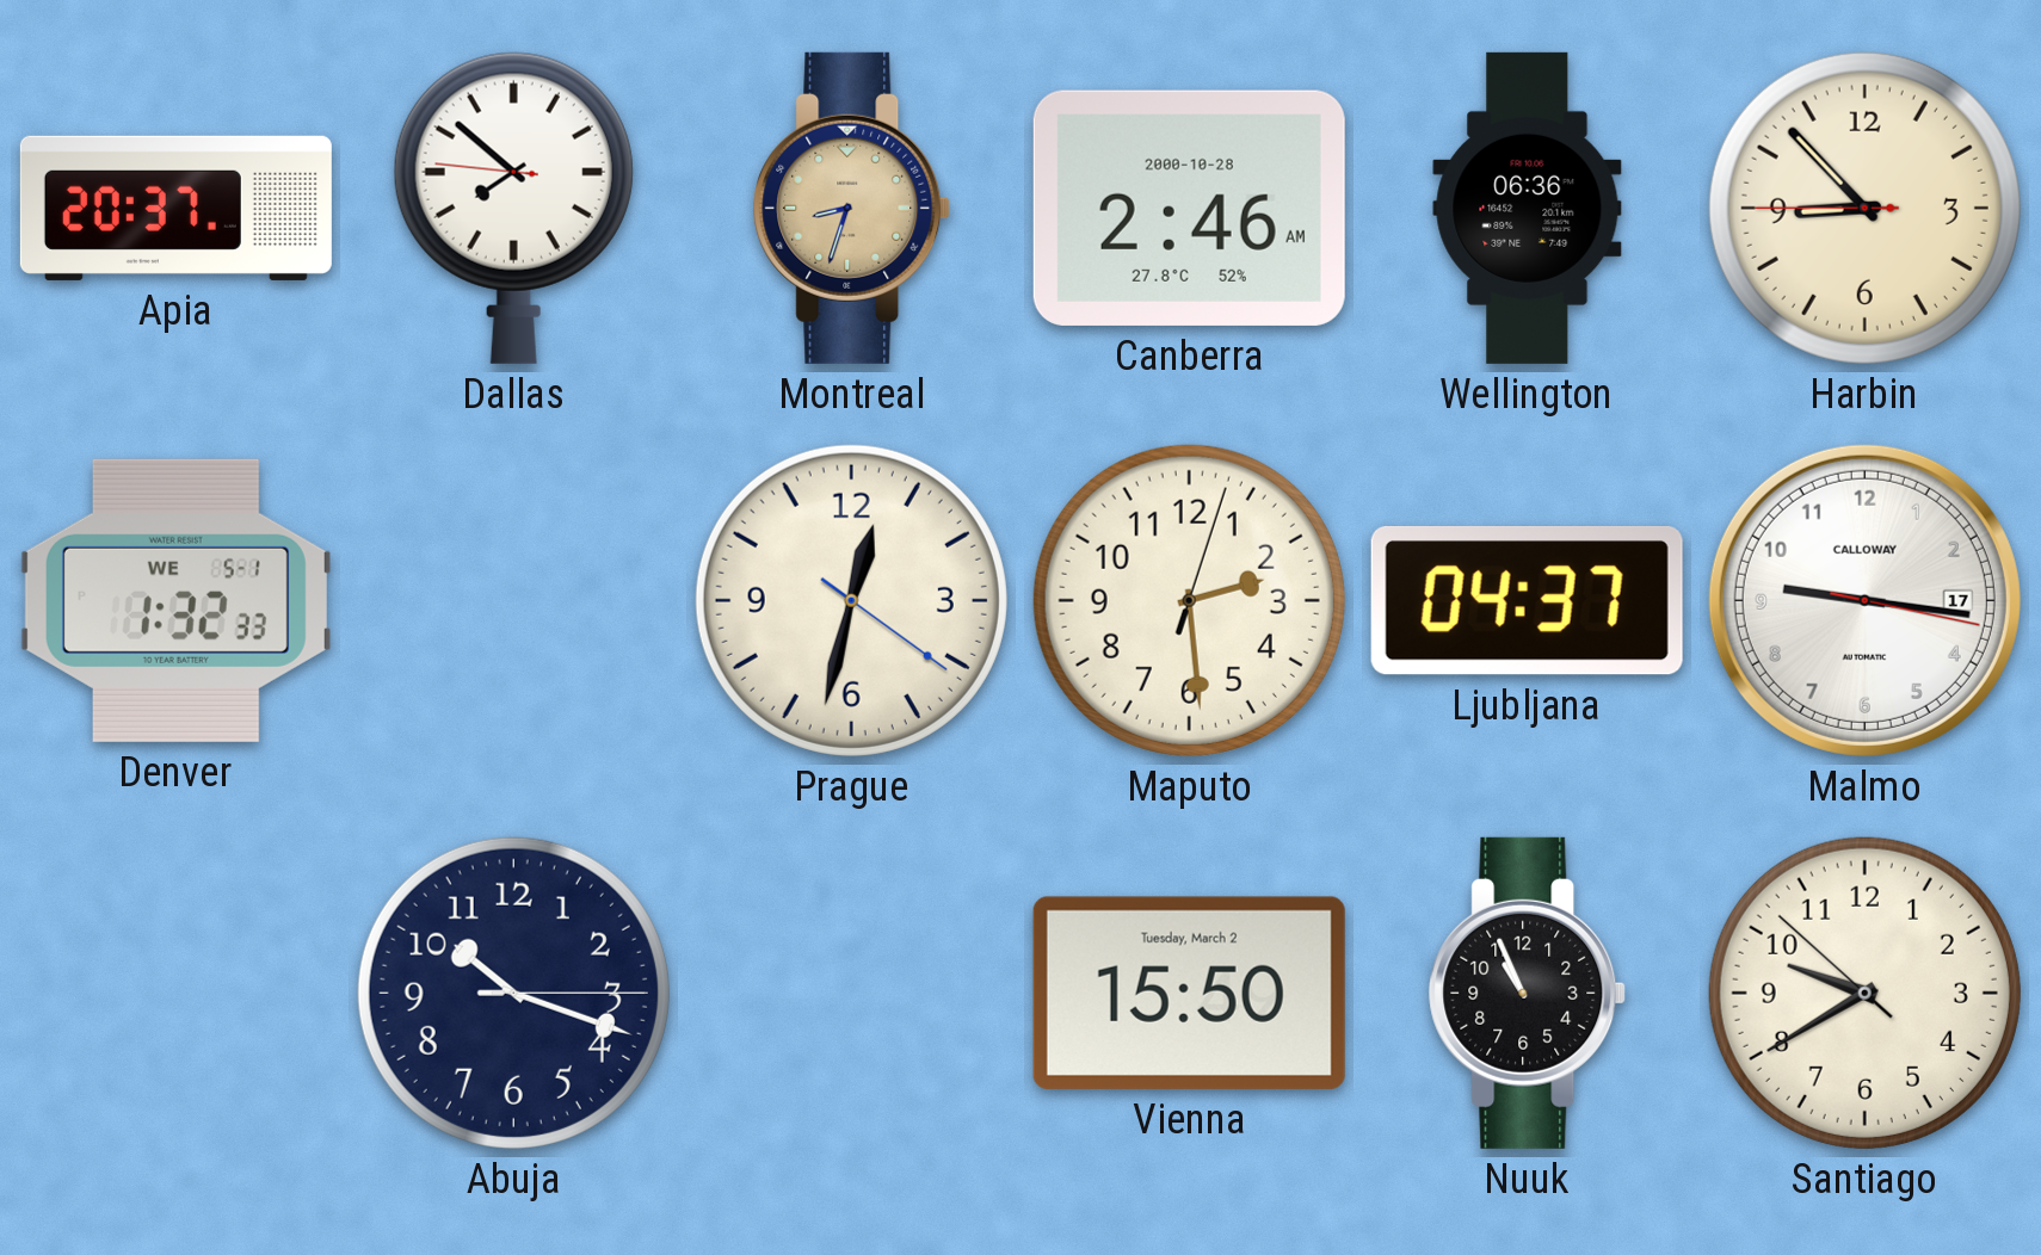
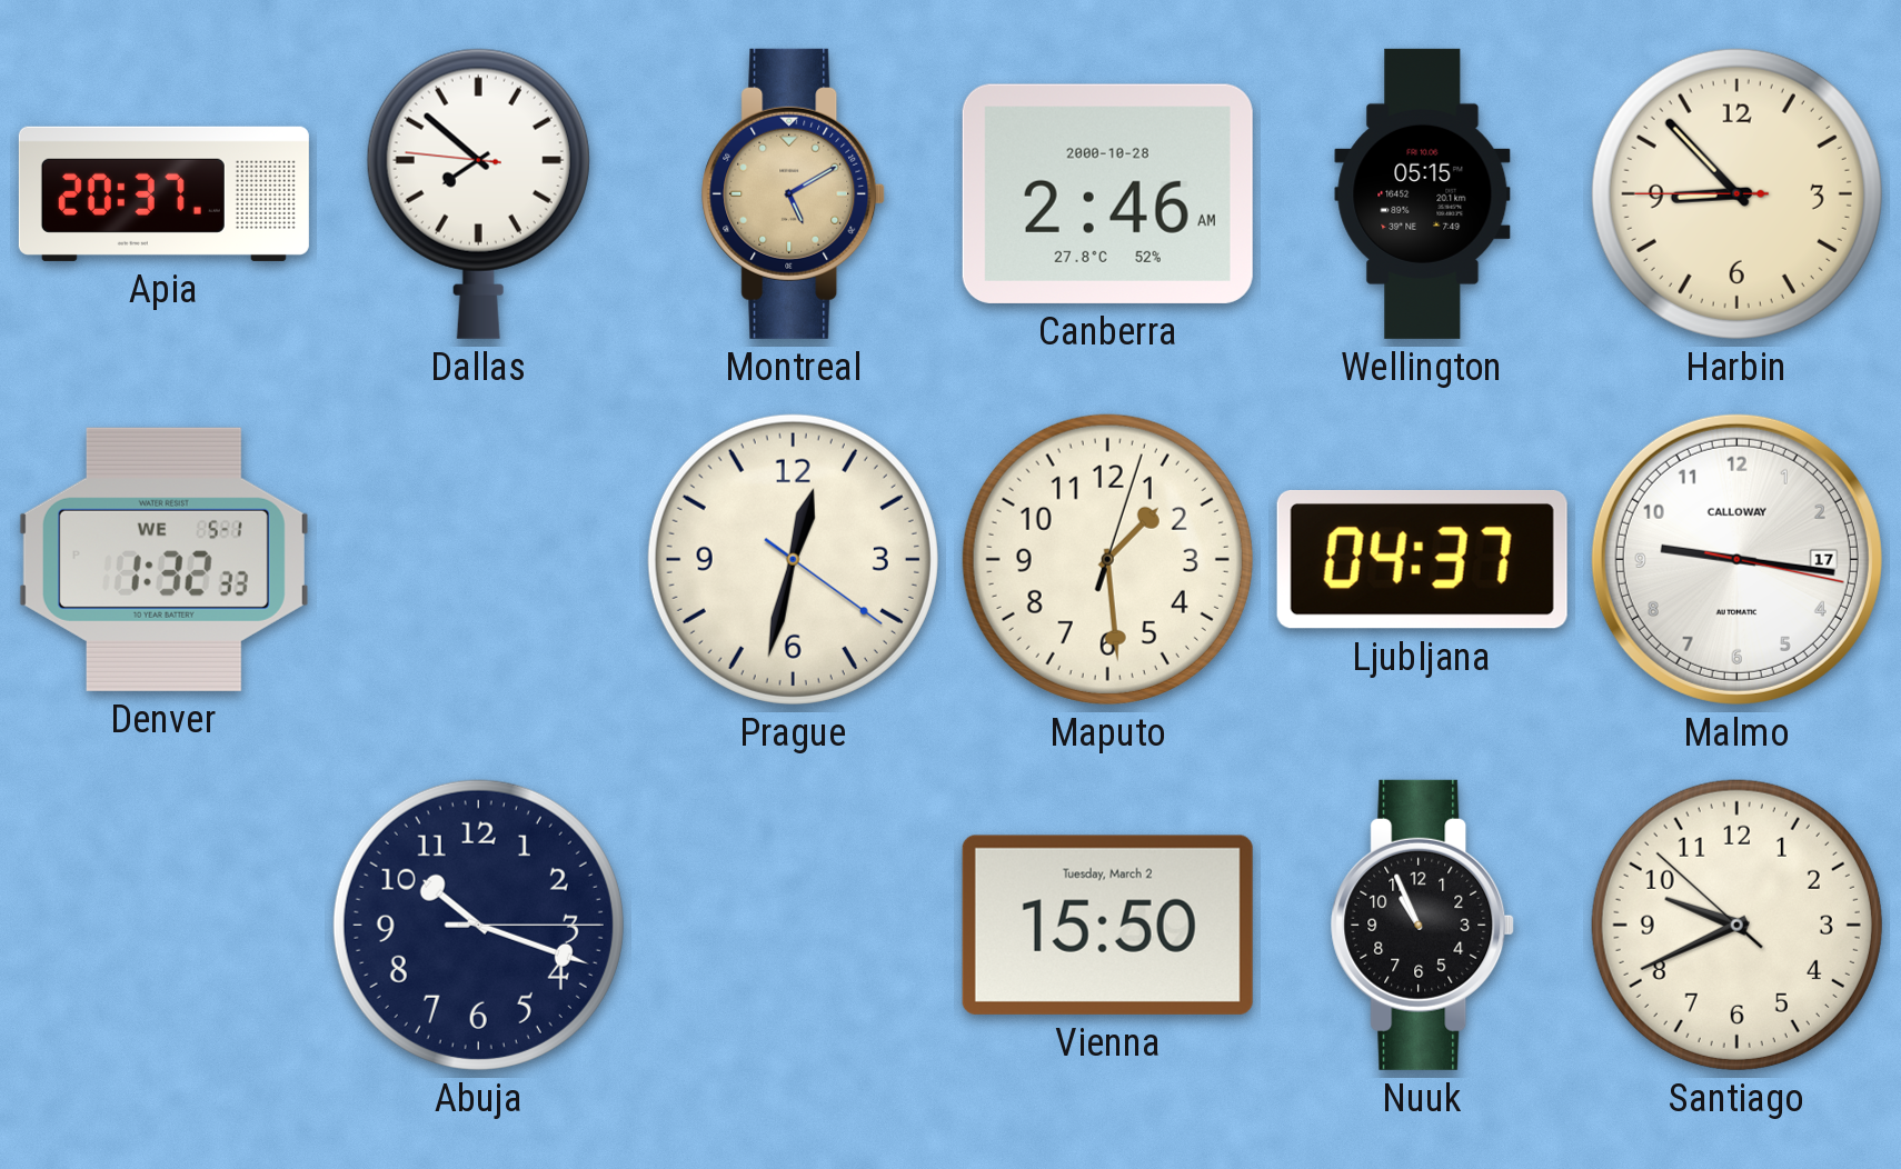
Montreal: 8:33 -> 5:10 (794, 193)
Wellington: 06:36 -> 05:15 (1423, 193)
Maputo: 2:29 -> 1:29 (1107, 559)
Santiago: 9:39 -> 9:40 (1736, 925)
